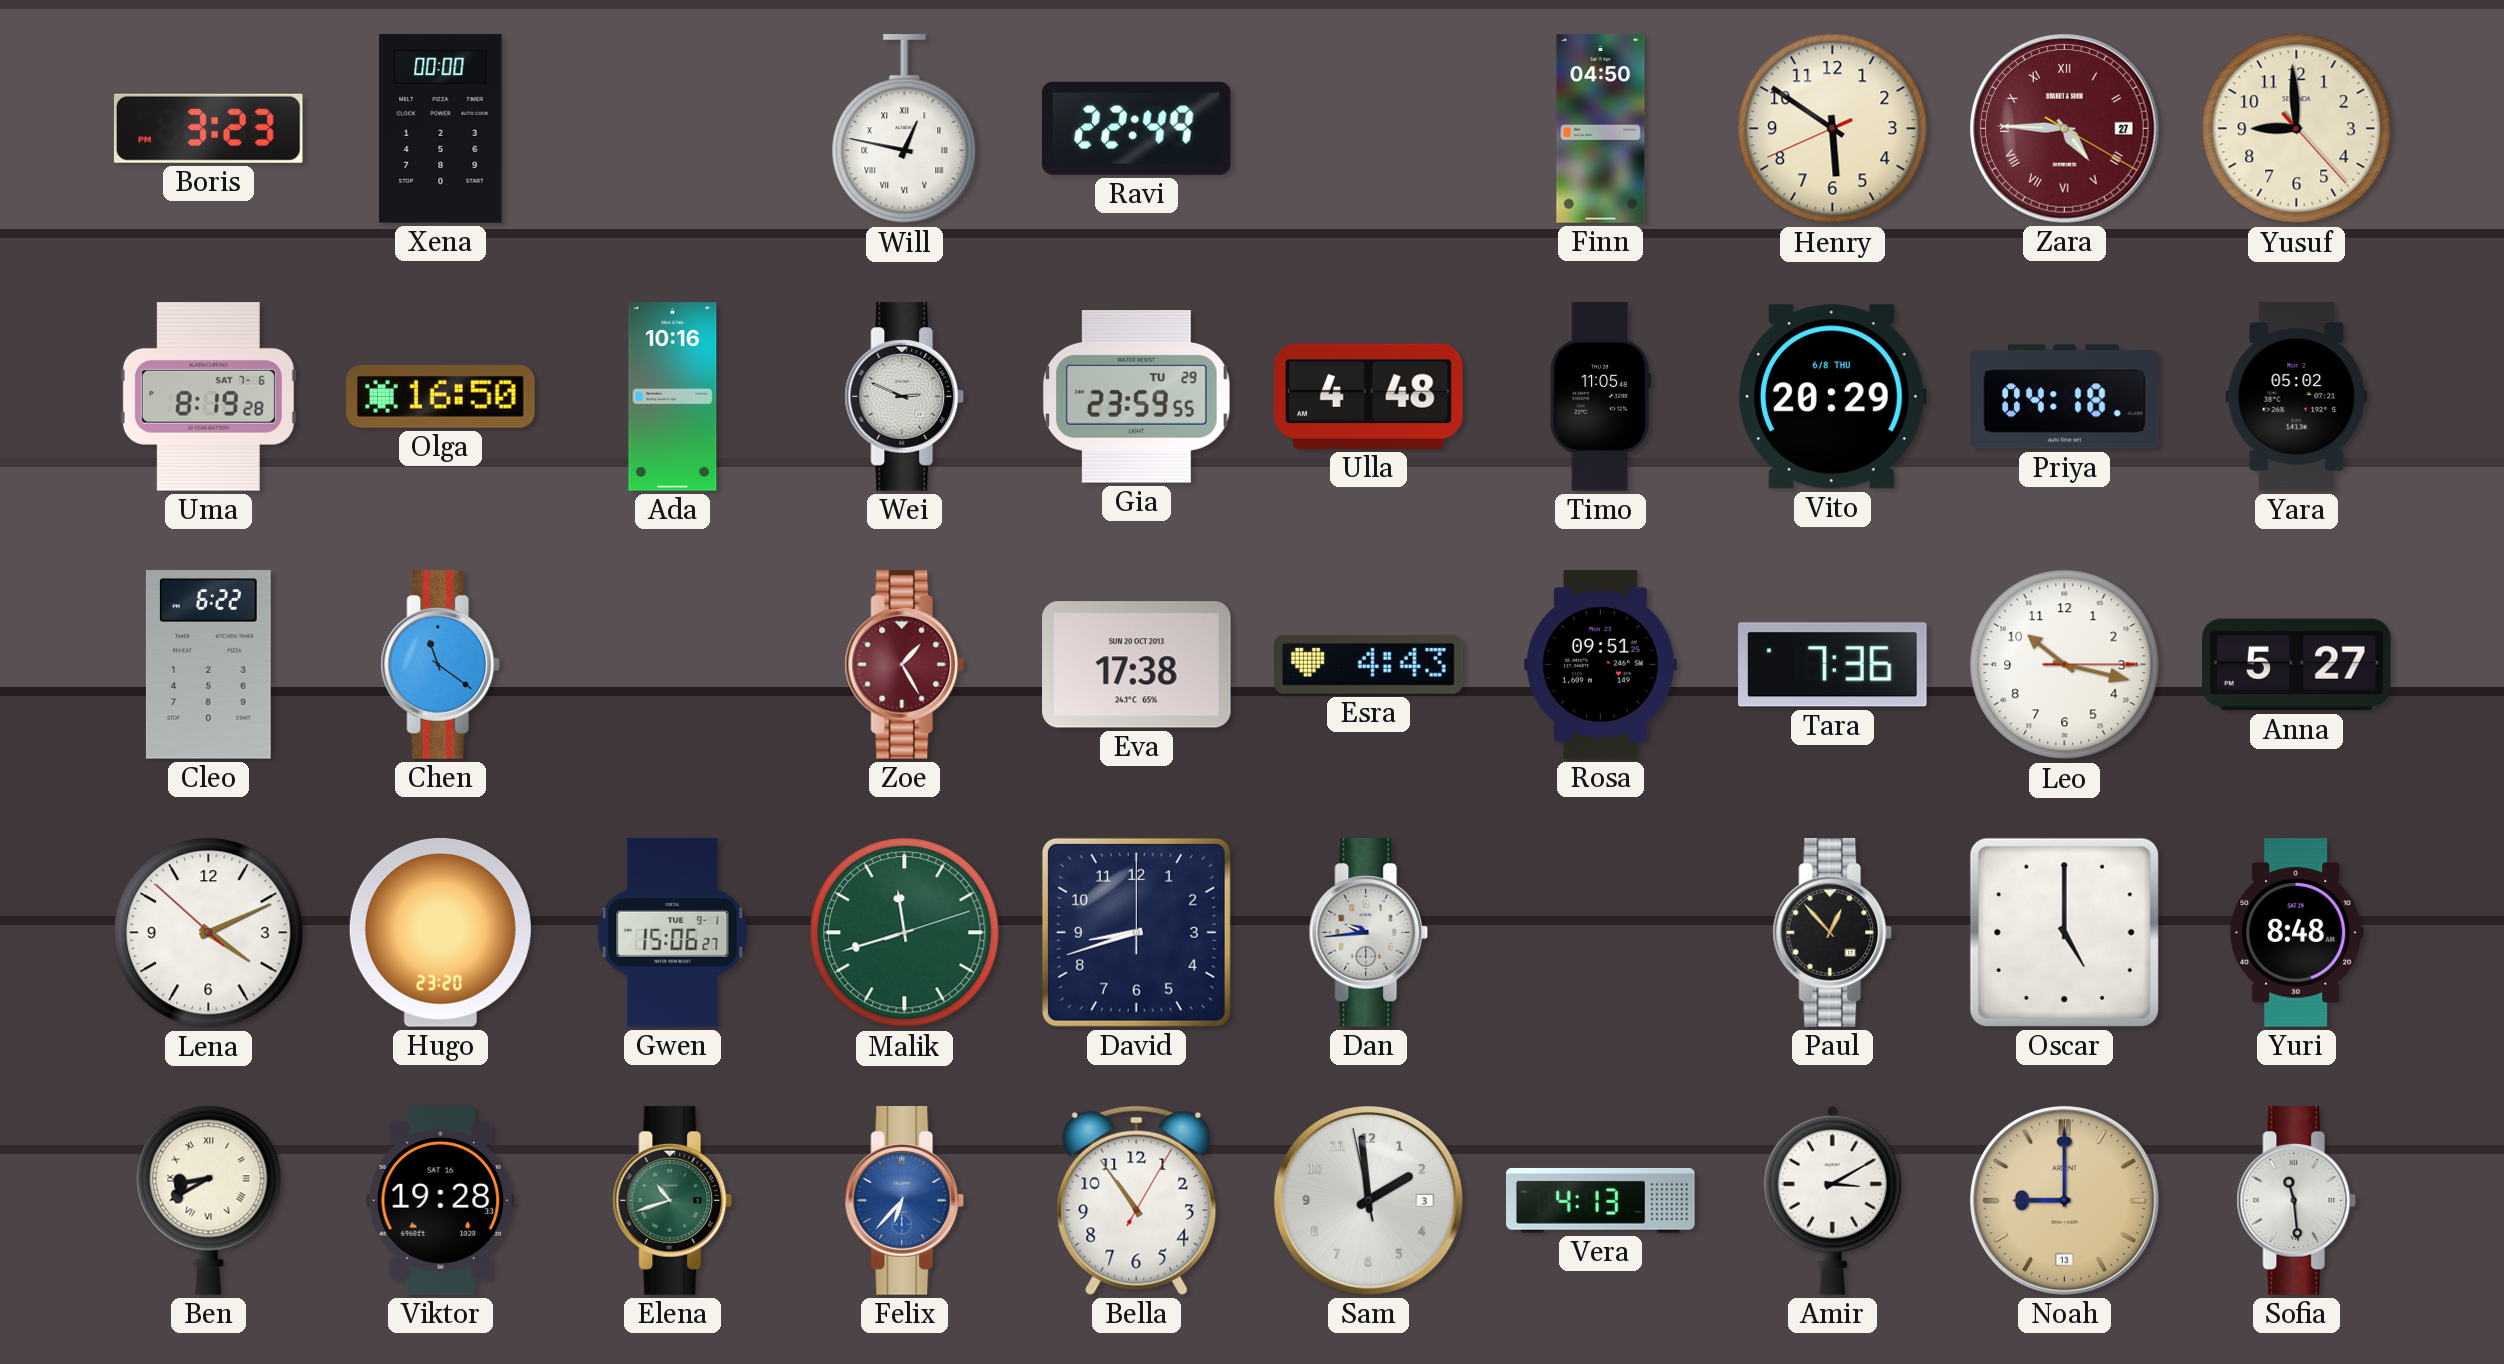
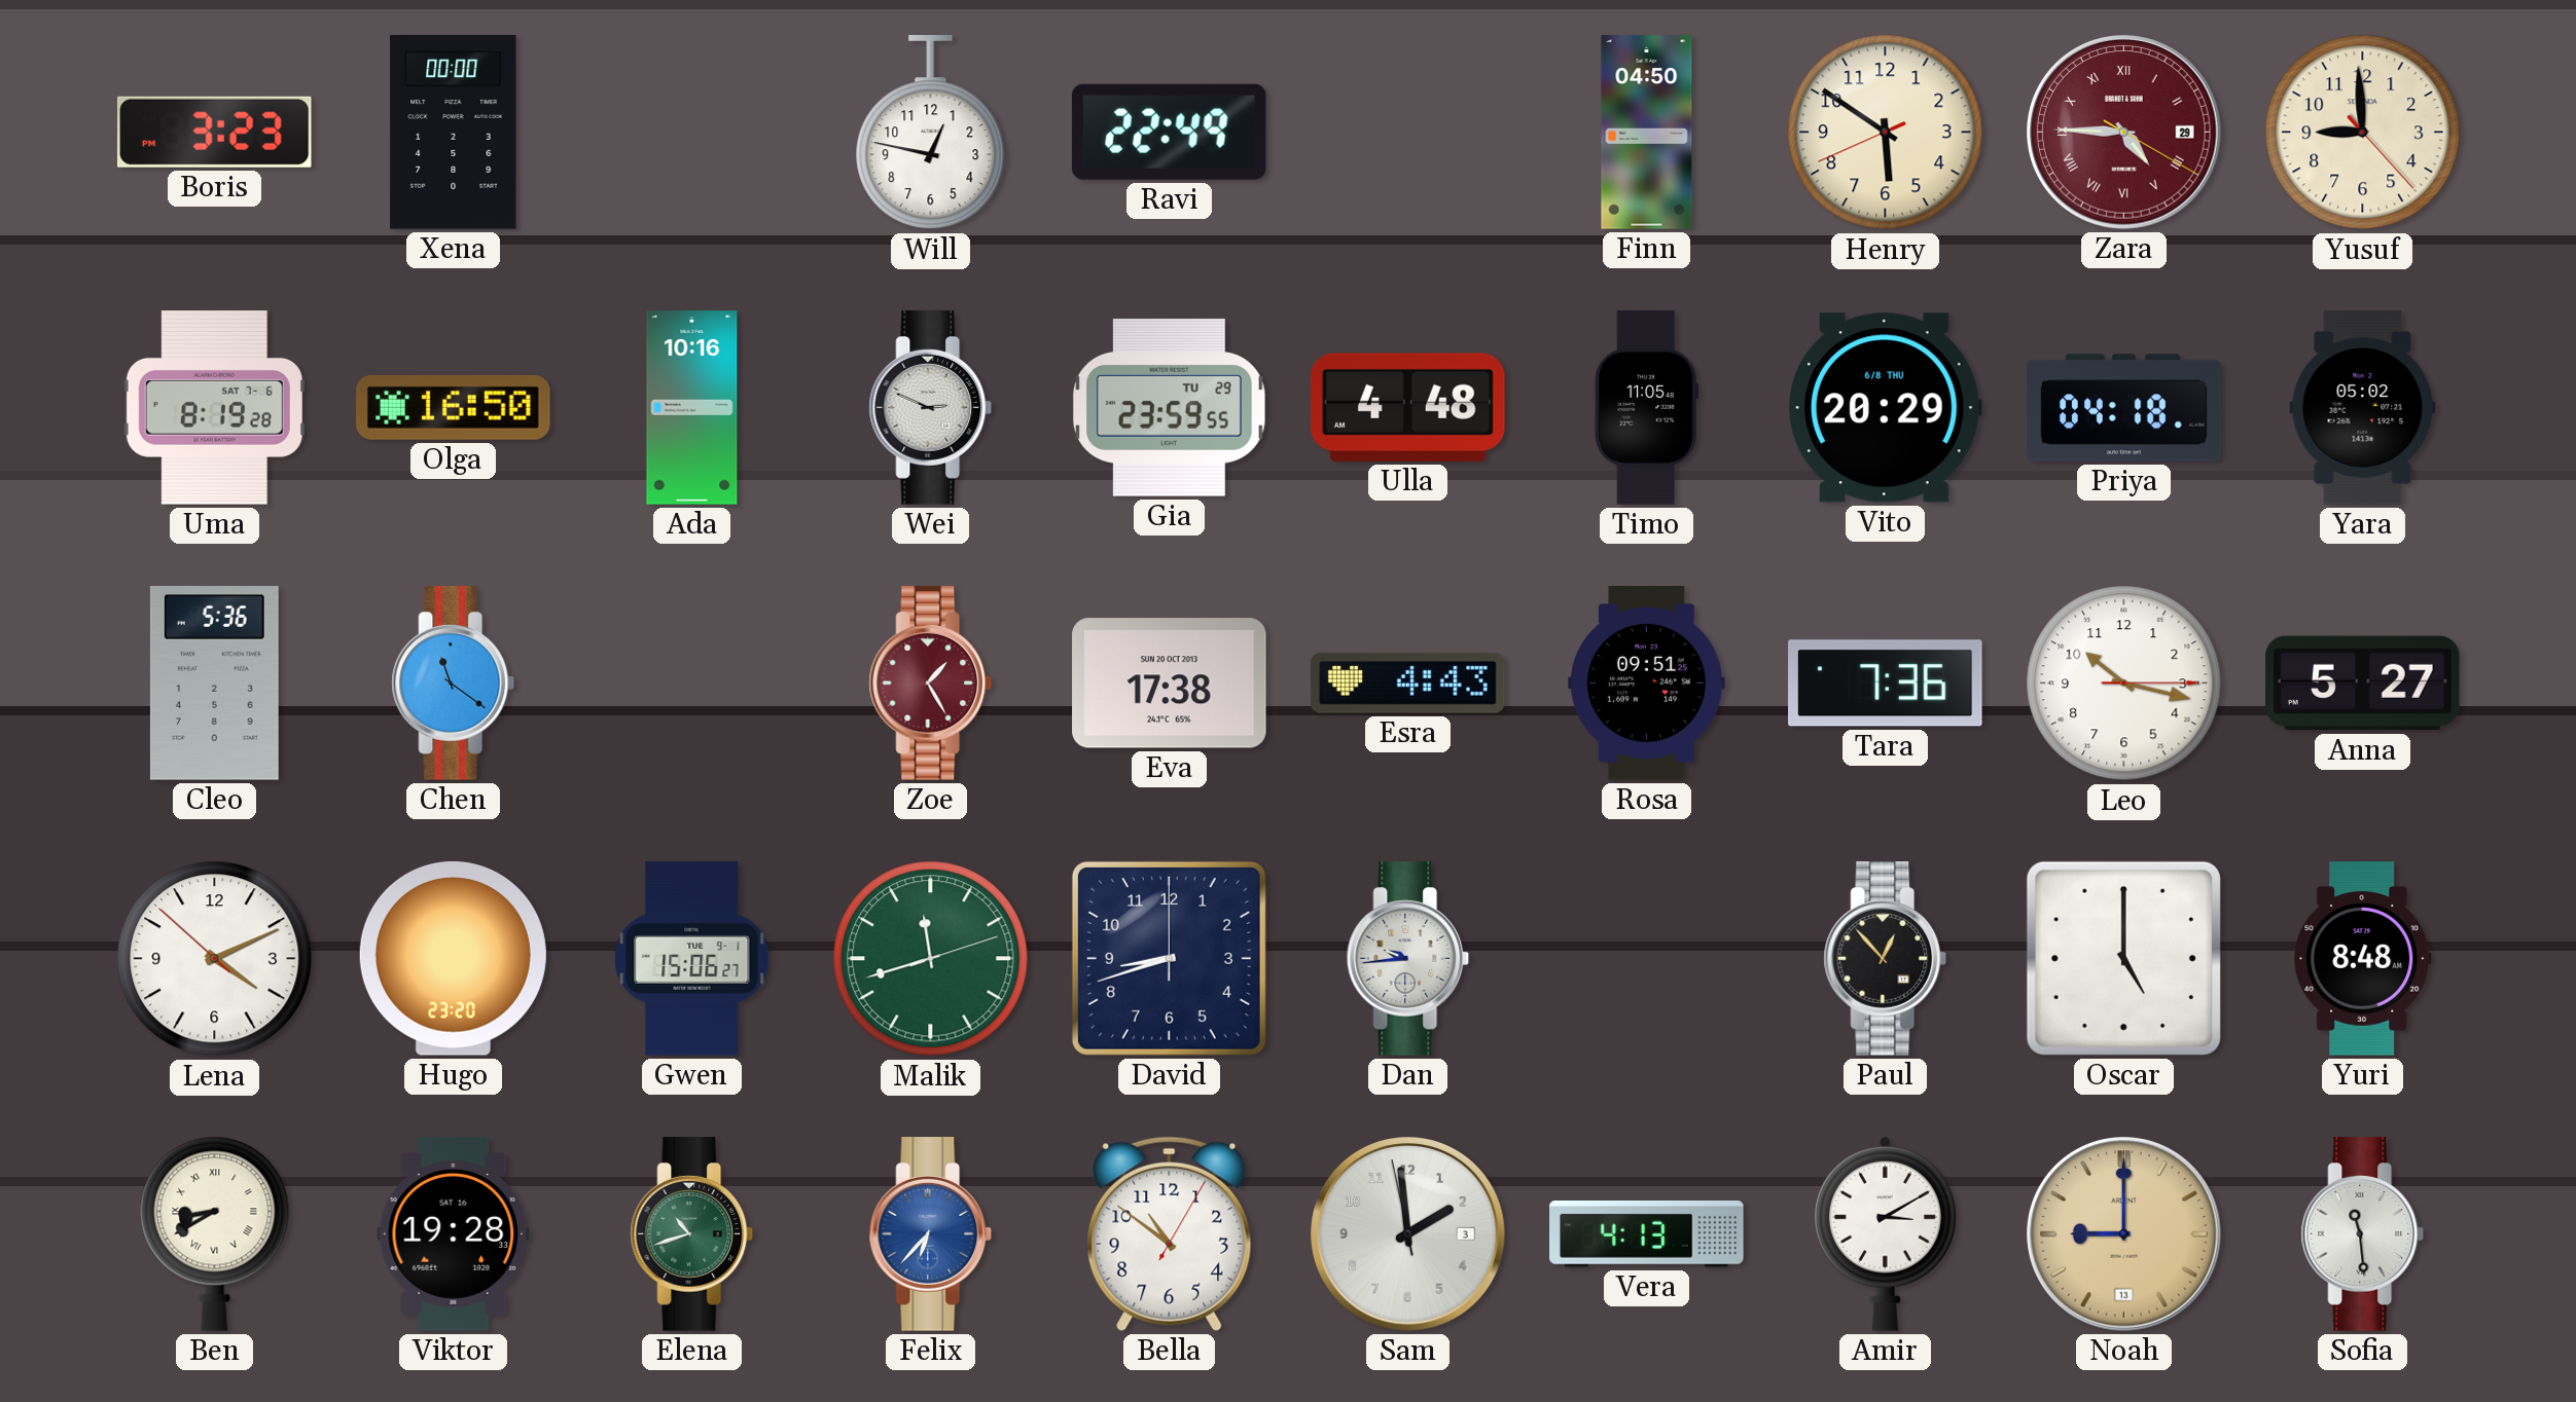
Will numerals: Roman -> Arabic (931, 133)
Zara date: 27 -> 29 (2124, 133)
Cleo: 6:22 -> 5:36 (214, 684)
Bella: 10:54 -> 10:51 (1170, 1233)
